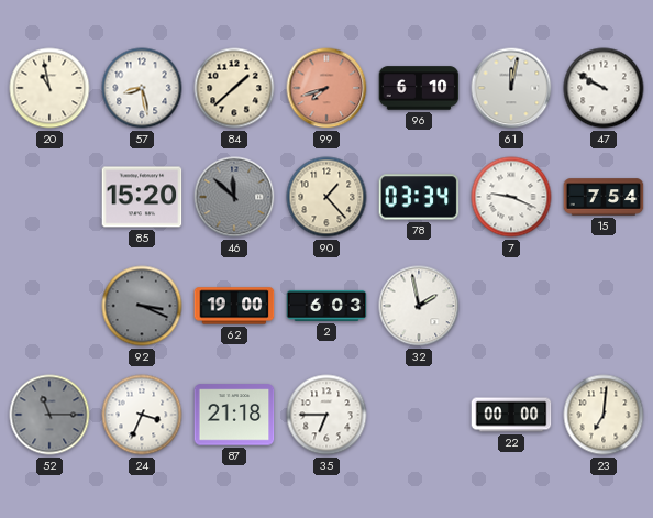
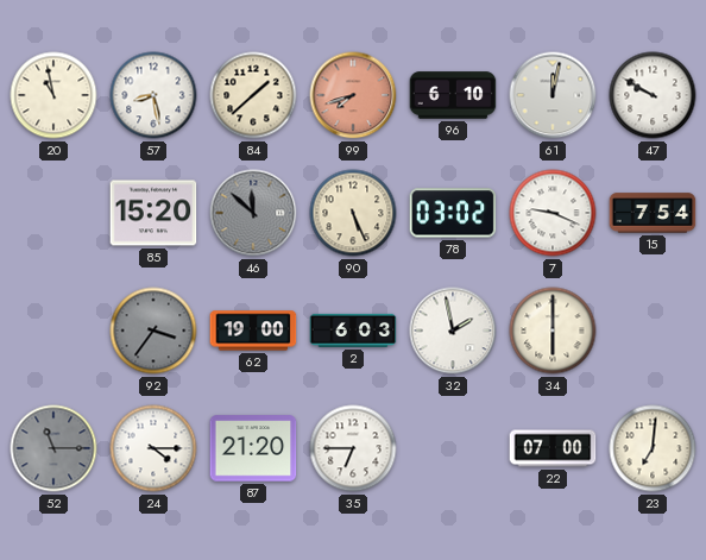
90: 1:23 -> 5:26 (353, 213)
78: 03:34 -> 03:02 (453, 213)
92: 3:19 -> 3:36 (153, 331)
34: none -> 6:00 (553, 331)
24: 3:34 -> 4:15 (153, 448)
87: 21:18 -> 21:20 (253, 448)
22: 00:00 -> 07:00 (553, 448)
